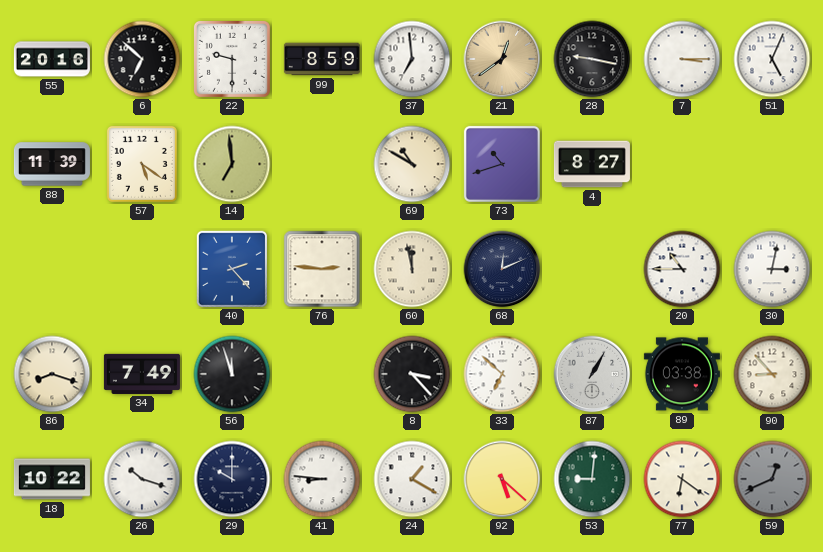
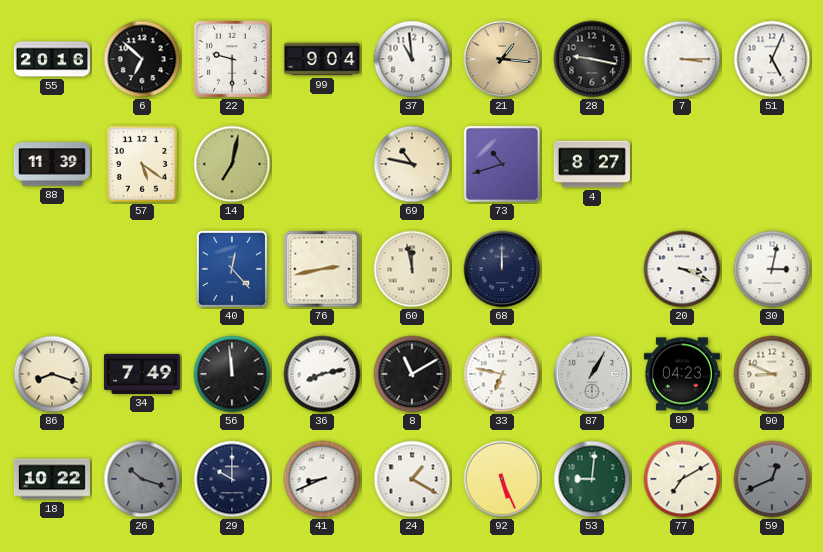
99: 8:59 -> 9:04 (322, 59)
37: 6:59 -> 10:59 (412, 59)
21: 12:39 -> 1:16 (502, 59)
14: 6:59 -> 7:02 (232, 164)
69: 10:50 -> 10:47 (412, 164)
40: 2:23 -> 12:23 (232, 269)
76: 2:46 -> 2:43 (322, 269)
68: 12:11 -> 12:00 (502, 269)
20: 10:45 -> 3:19 (682, 269)
56: 11:57 -> 11:59 (232, 374)
36: none -> 8:13 (322, 374)
8: 3:23 -> 11:10 (412, 374)
33: 6:52 -> 6:47 (502, 374)
89: 03:38 -> 04:23 (682, 374)
90: 8:53 -> 8:49 (772, 374)
26 dial: white -> grey (142, 479)
41: 8:46 -> 8:41 (322, 479)
92: 5:22 -> 5:26 (502, 479)
77: 6:21 -> 7:10 (682, 479)
